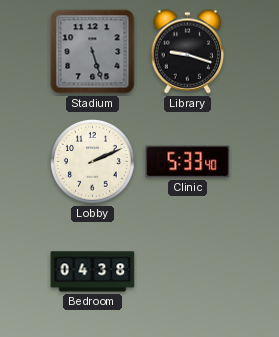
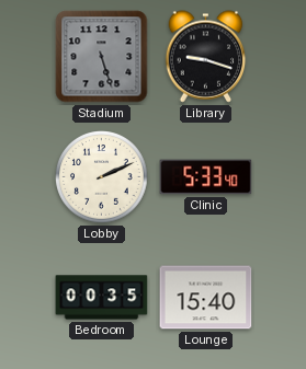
Bedroom: 04:38 -> 00:35 (102, 298)
Lounge: none -> 15:40 (206, 298)
